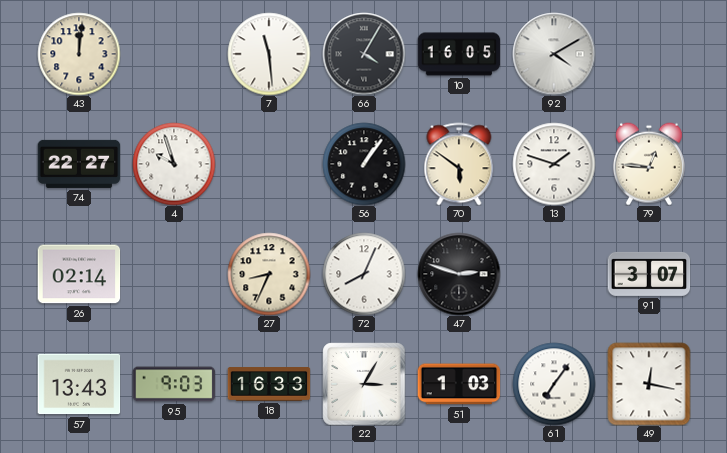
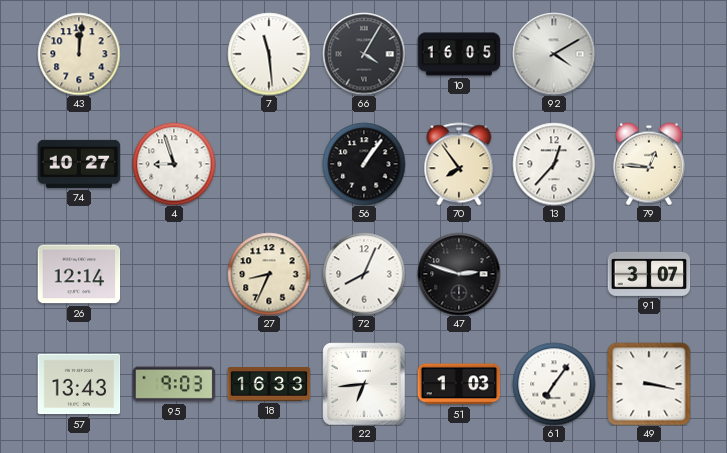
74: 22:27 -> 10:27 (79, 164)
4: 9:57 -> 8:57 (174, 164)
70: 5:51 -> 7:54 (459, 164)
13: 1:48 -> 12:37 (554, 164)
26: 02:14 -> 12:14 (79, 274)
22: 3:05 -> 6:44 (364, 384)
49: 12:17 -> 3:17 (649, 384)
